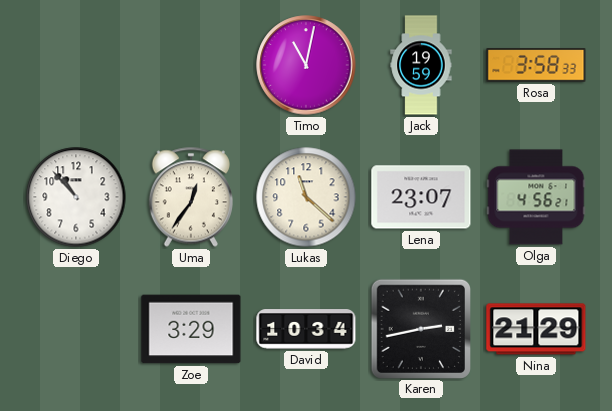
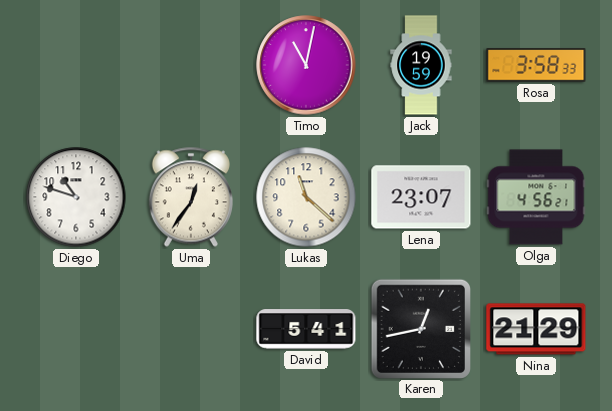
Diego: 10:53 -> 10:48 (76, 197)
Zoe: 3:29 -> none (191, 329)
David: 10:34 -> 5:41 (306, 329)
Karen: 2:43 -> 12:43 (420, 328)
